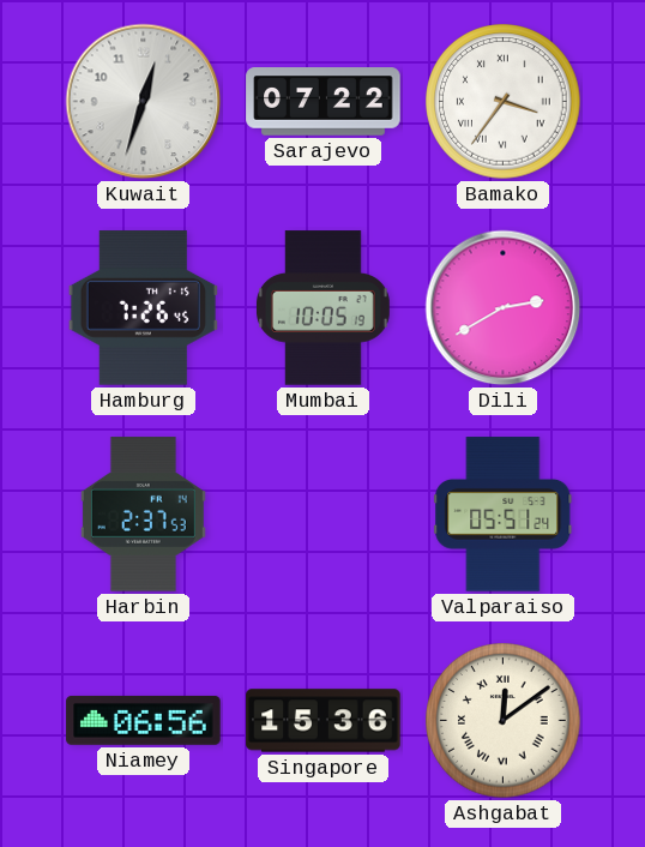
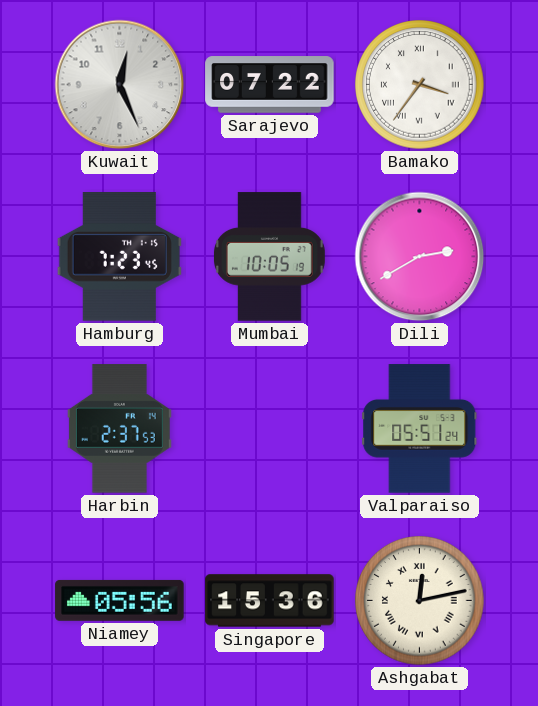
Kuwait: 12:33 -> 12:26 (120, 85)
Hamburg: 7:26 -> 7:23 (119, 257)
Niamey: 06:56 -> 05:56 (120, 600)
Ashgabat: 12:09 -> 12:13 (420, 601)
